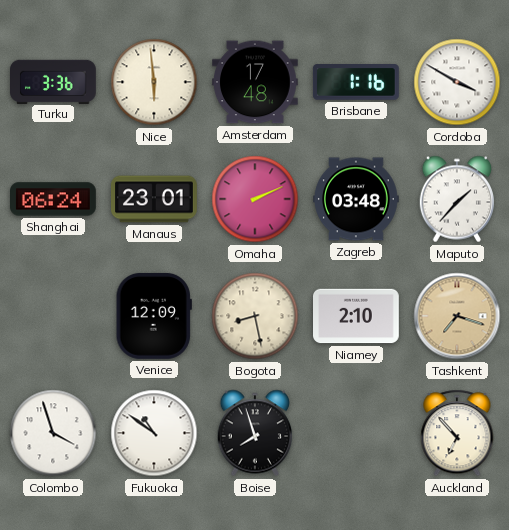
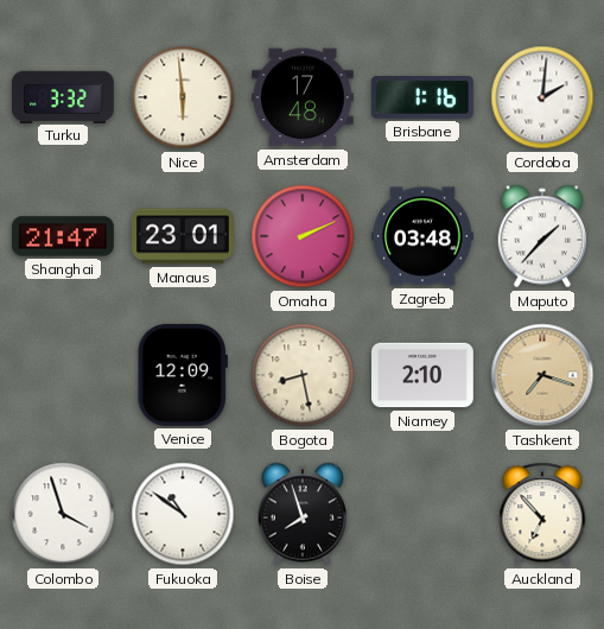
Turku: 3:36 -> 3:32 (64, 96)
Cordoba: 3:50 -> 2:01 (542, 97)
Shanghai: 06:24 -> 21:47 (64, 236)
